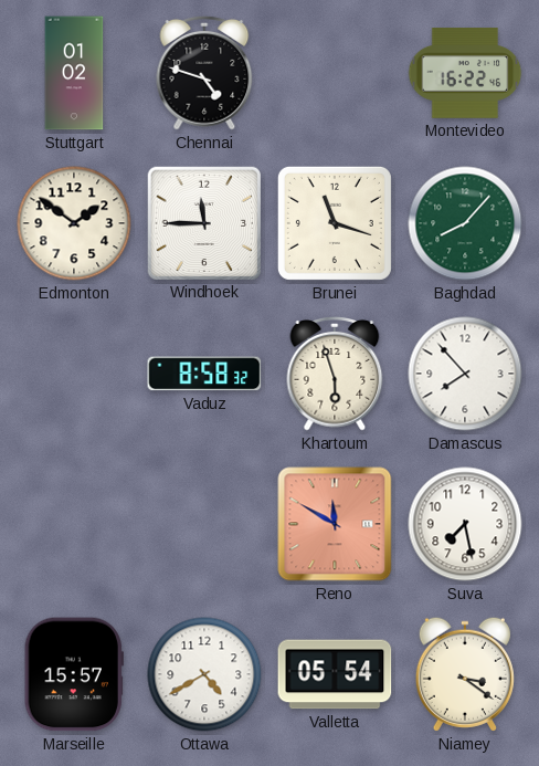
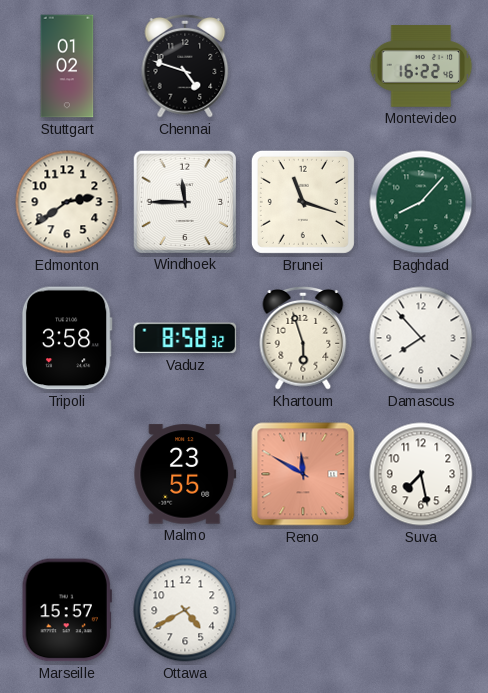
Edmonton: 1:51 -> 2:39 (67, 202)
Tripoli: none -> 3:58 (67, 338)
Malmo: none -> 23:55 (185, 474)
Valletta: 05:54 -> none (335, 674)
Niamey: 3:21 -> none (465, 674)
